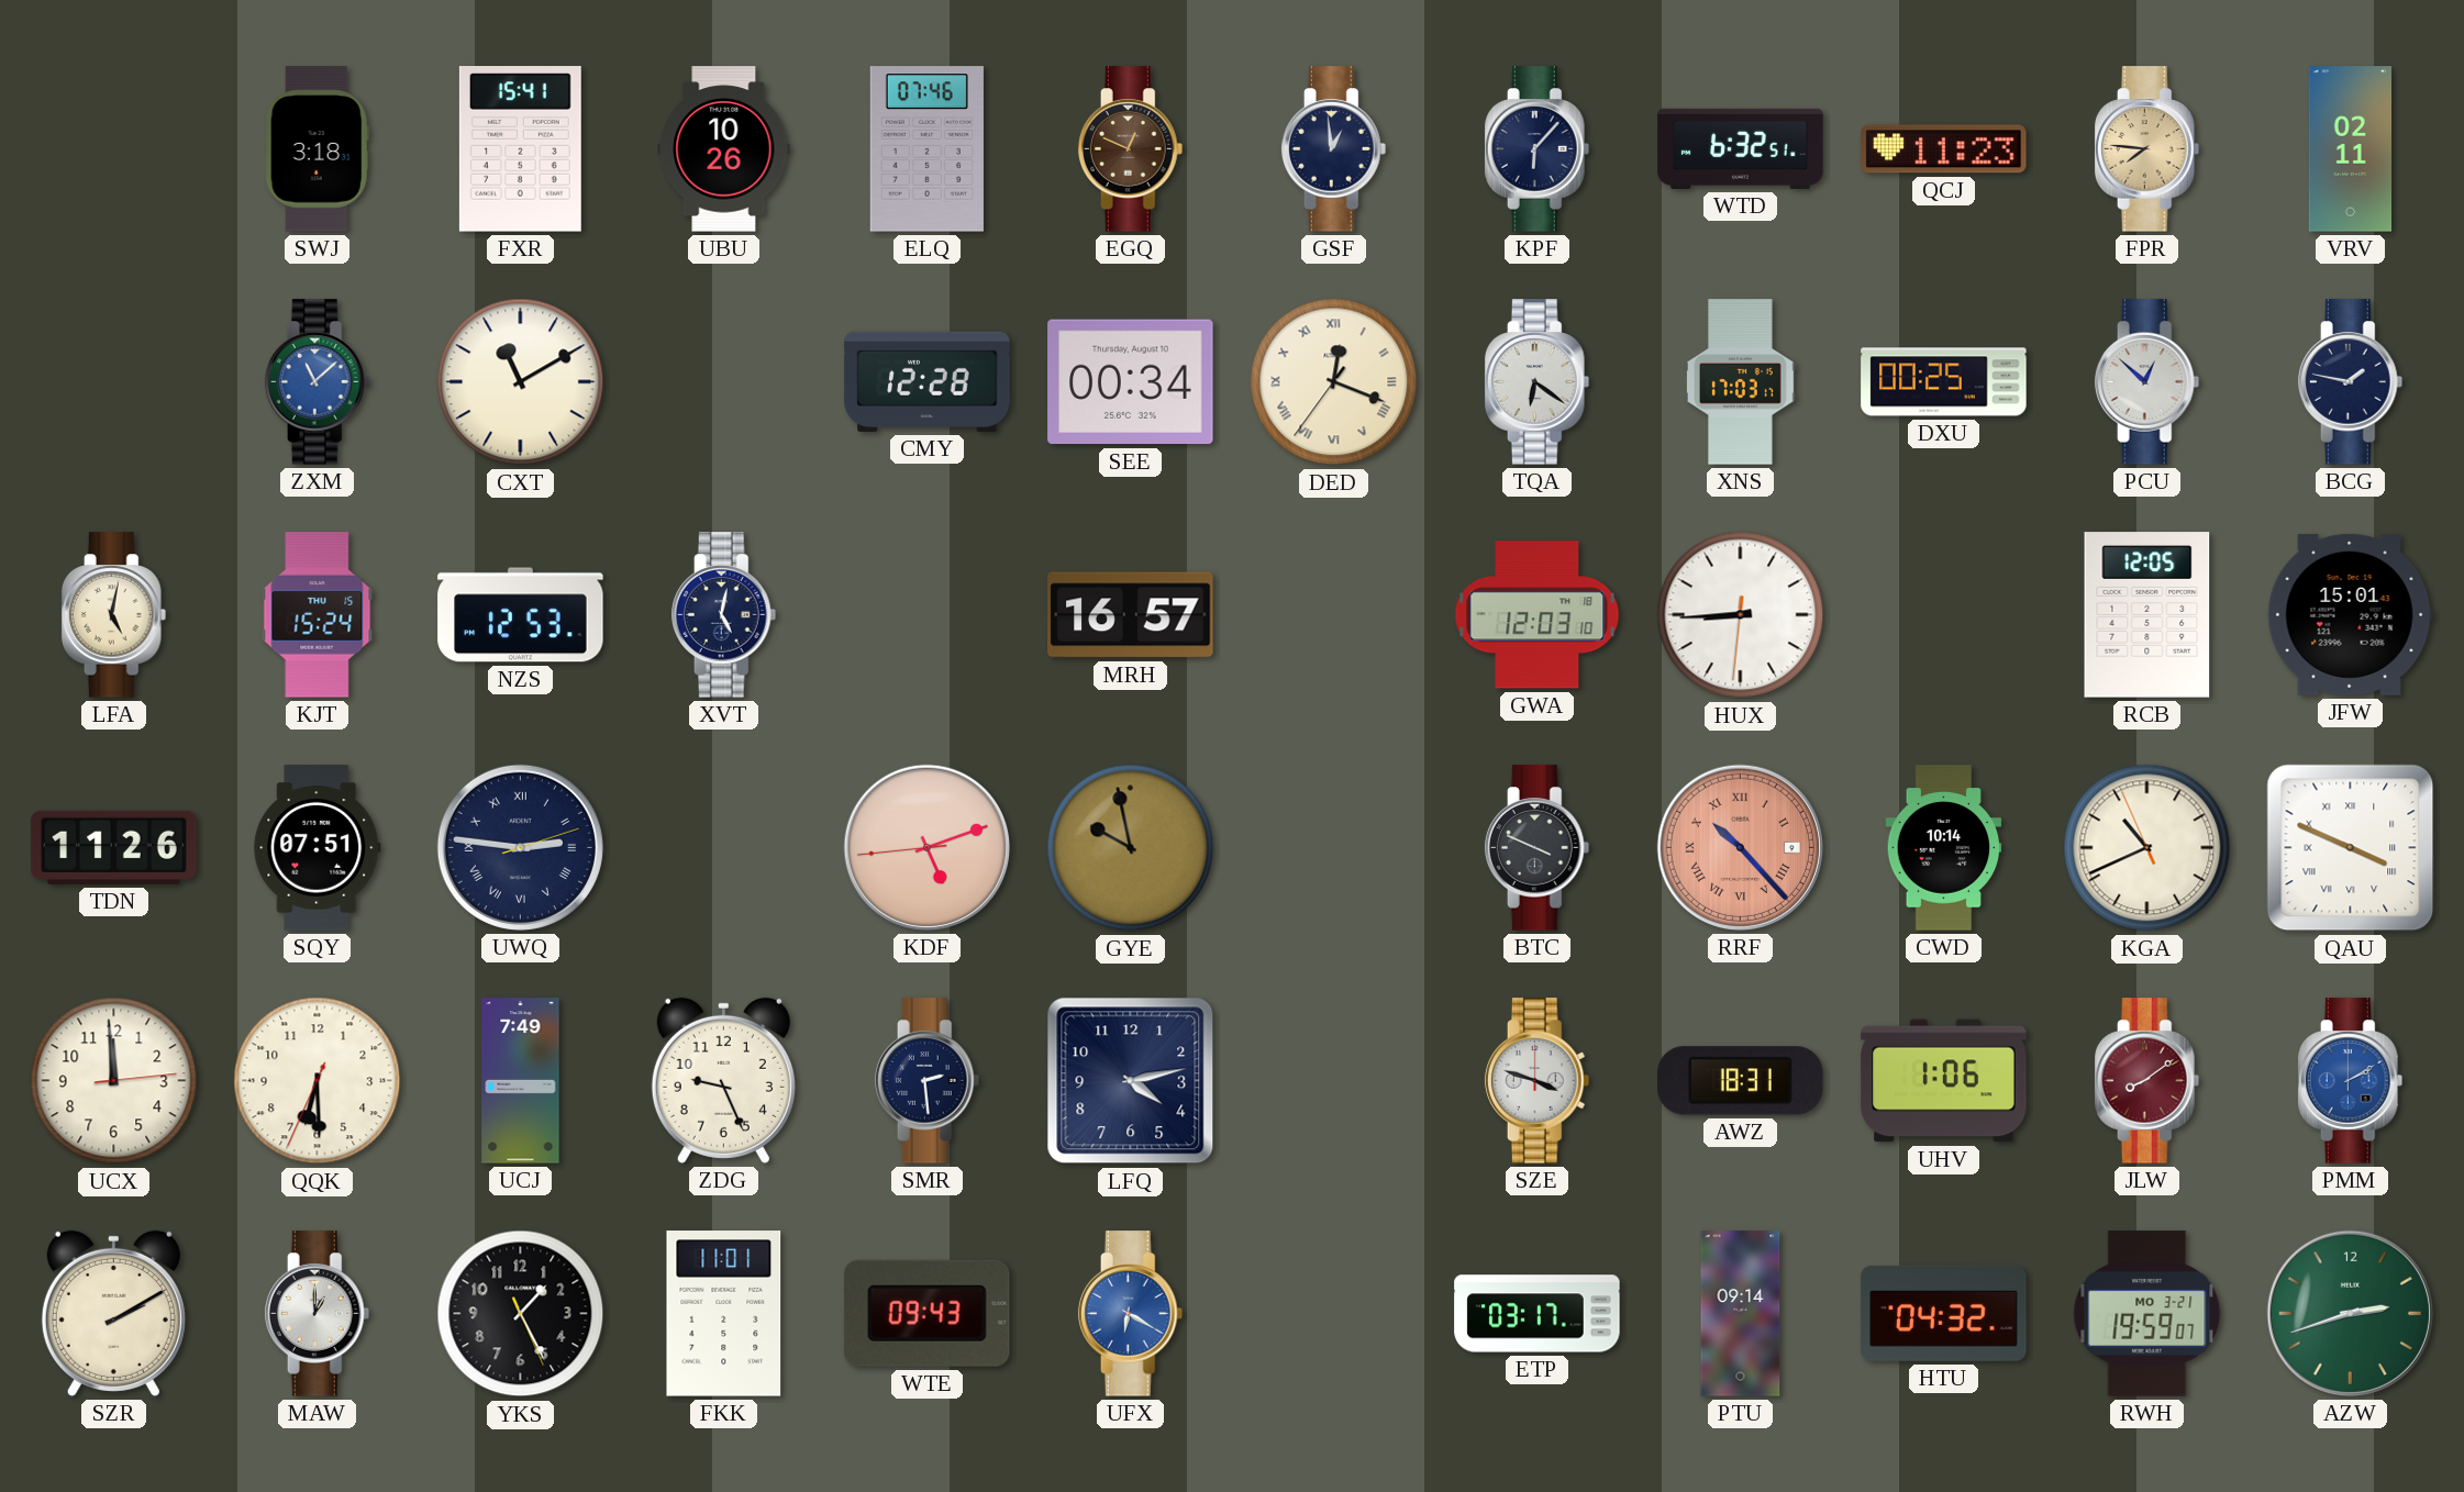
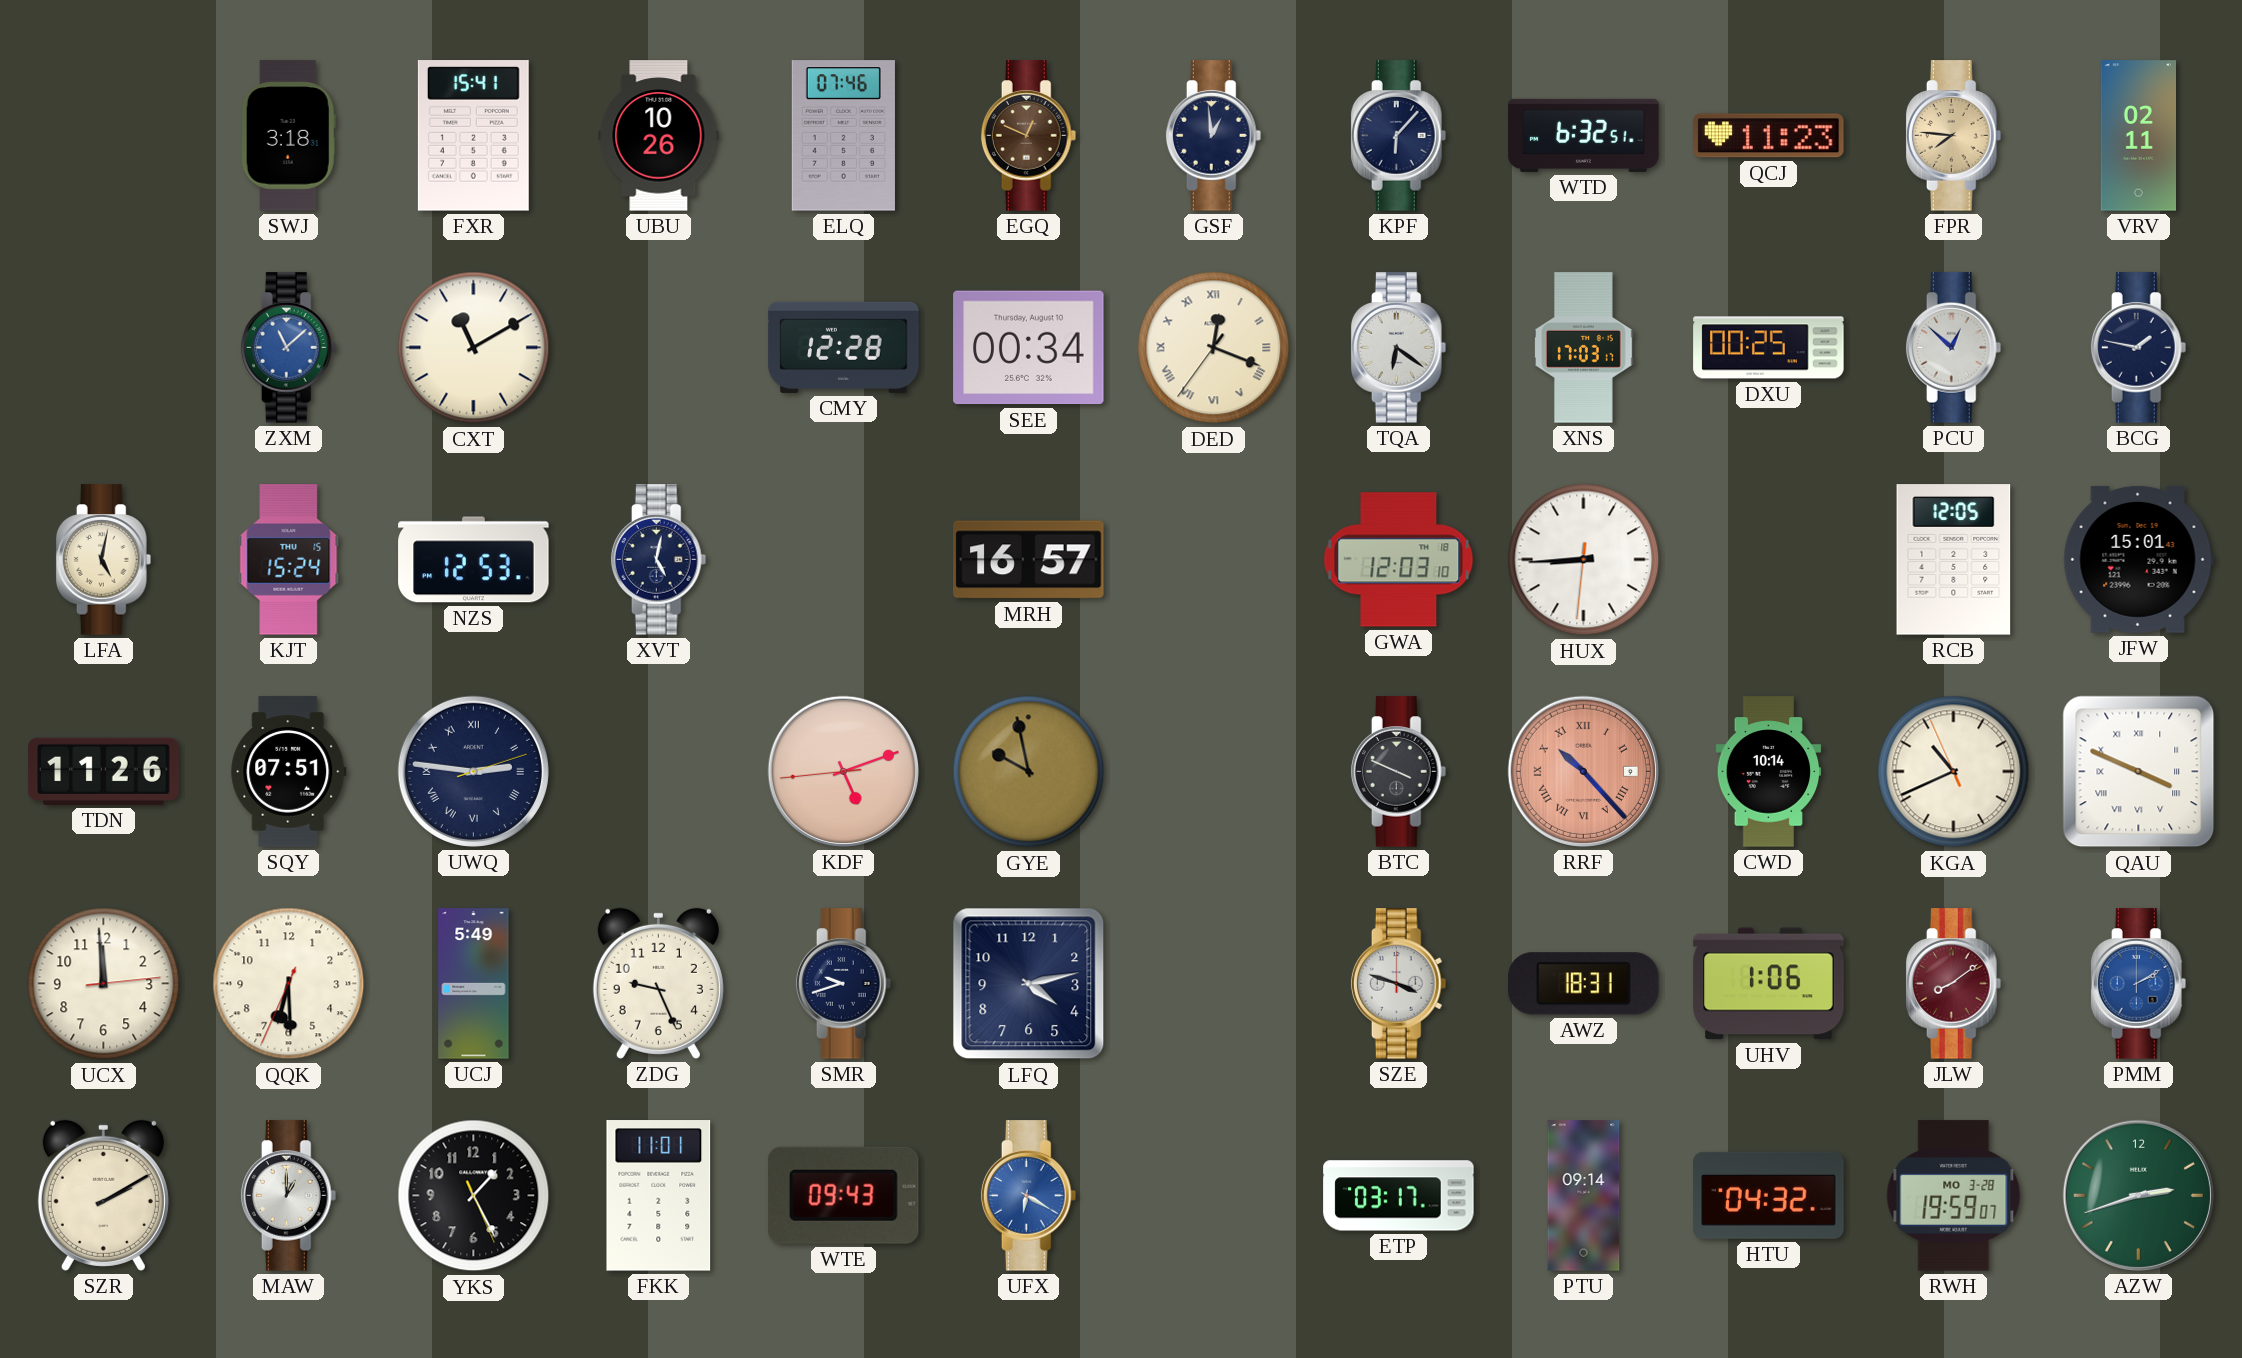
UCJ: 7:49 -> 5:49 (474, 984)
SMR: 2:29 -> 9:42 (844, 984)
RWH date: MO 3-21 -> MO 3-28 (1954, 1196)
